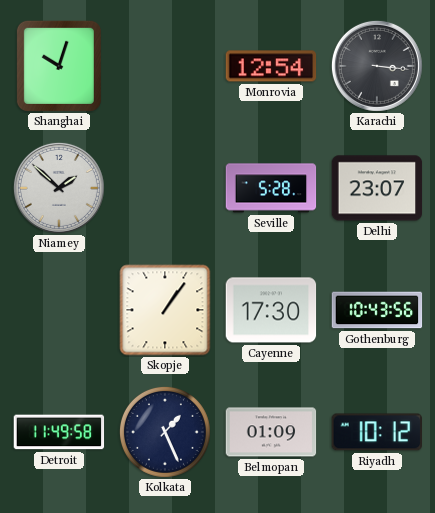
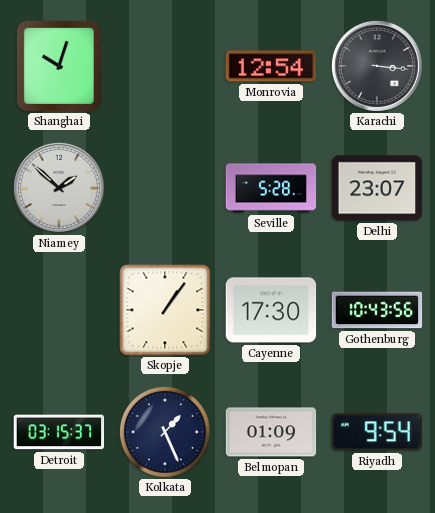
Detroit: 11:49 -> 03:15 (59, 432)
Riyadh: 10:12 -> 9:54 (376, 432)
